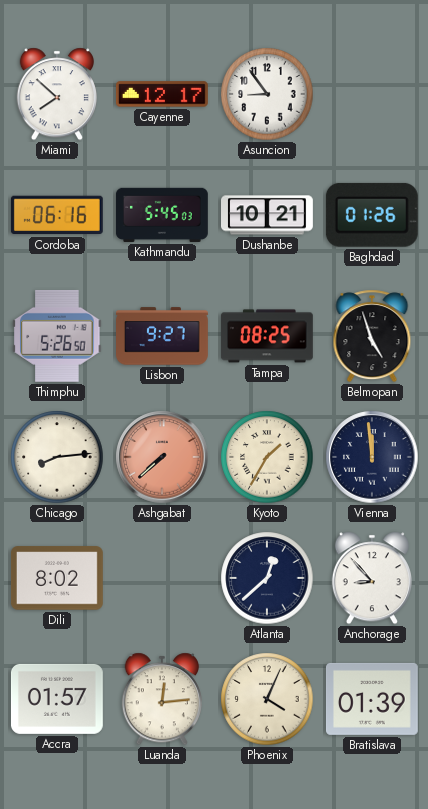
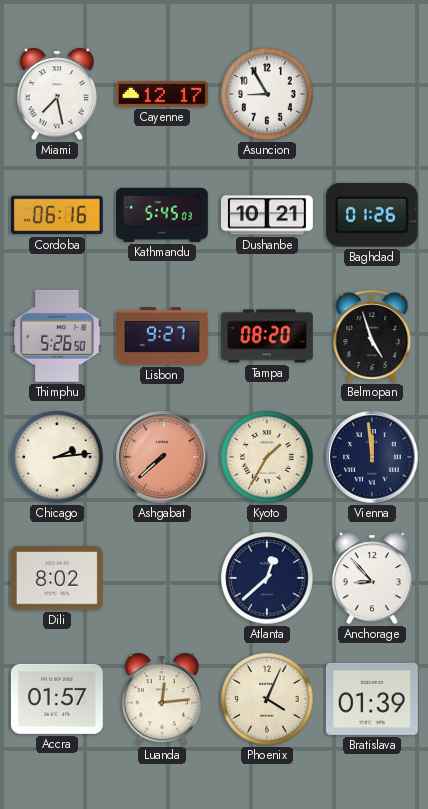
Miami: 7:52 -> 7:28 (57, 94)
Asuncion: 8:54 -> 8:55 (267, 94)
Tampa: 08:25 -> 08:20 (267, 336)
Chicago: 8:14 -> 2:14 (57, 457)
